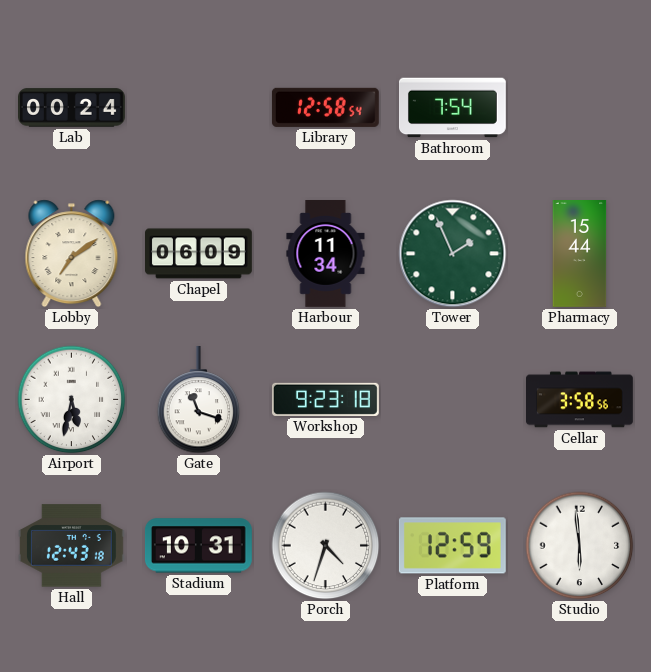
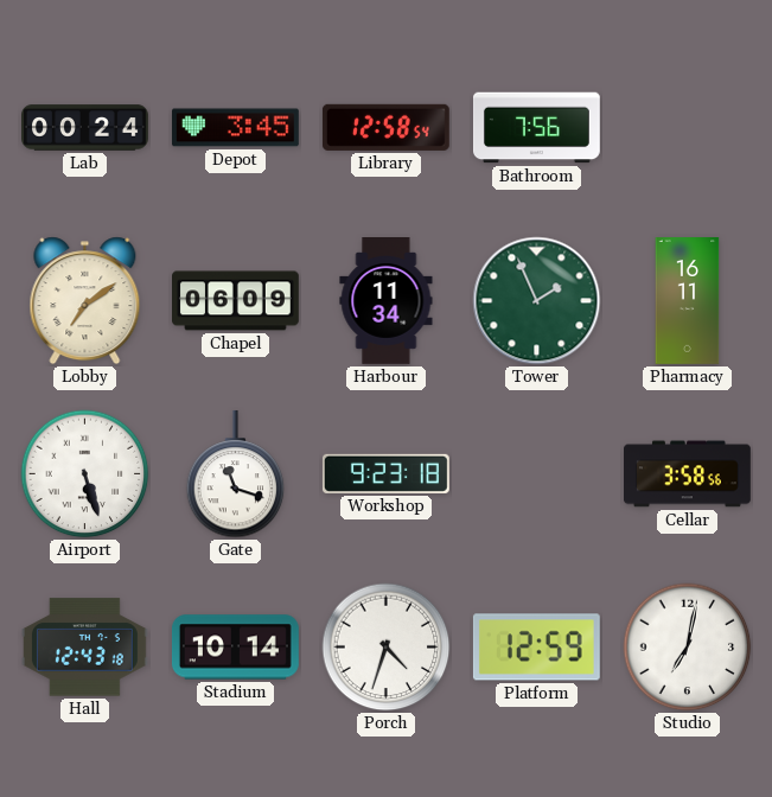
Depot: none -> 3:45 (235, 128)
Bathroom: 7:54 -> 7:56 (537, 128)
Pharmacy: 15:44 -> 16:11 (688, 301)
Airport: 5:32 -> 5:27 (85, 474)
Stadium: 10:31 -> 10:14 (235, 648)
Studio: 5:59 -> 7:02 (688, 648)
